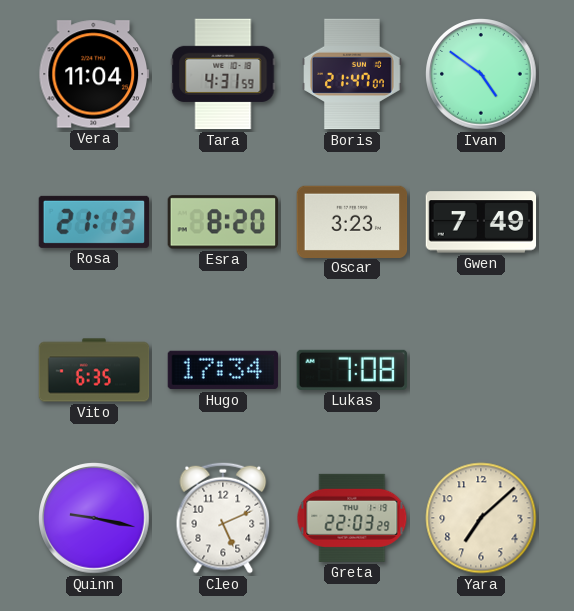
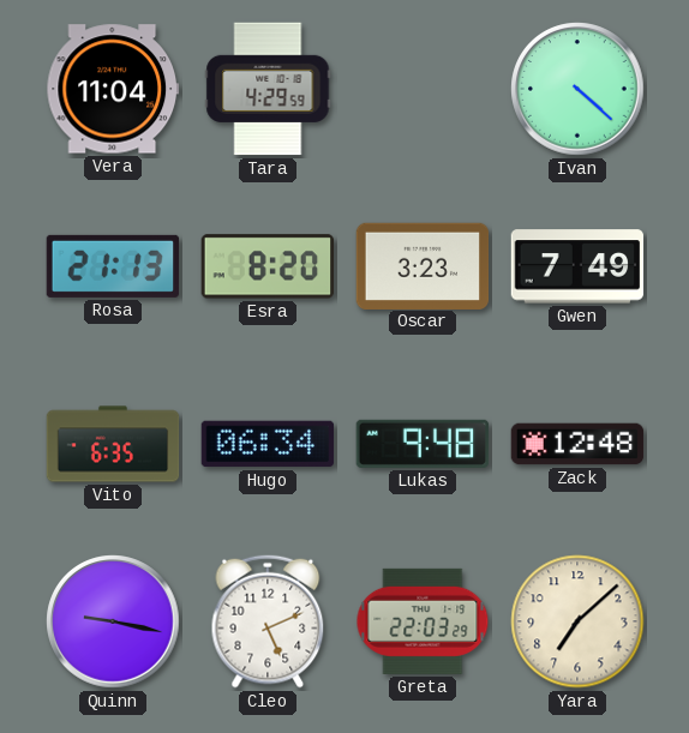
Tara: 4:31 -> 4:29 (268, 89)
Boris: 21:47 -> none (353, 74)
Ivan: 4:51 -> 4:22 (577, 89)
Hugo: 17:34 -> 06:34 (268, 444)
Lukas: 7:08 -> 9:48 (423, 444)
Zack: none -> 12:48 (577, 444)
